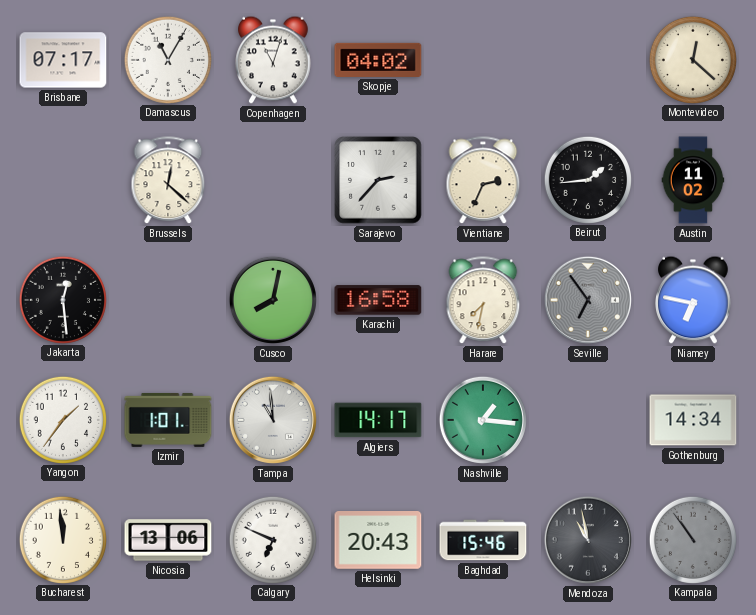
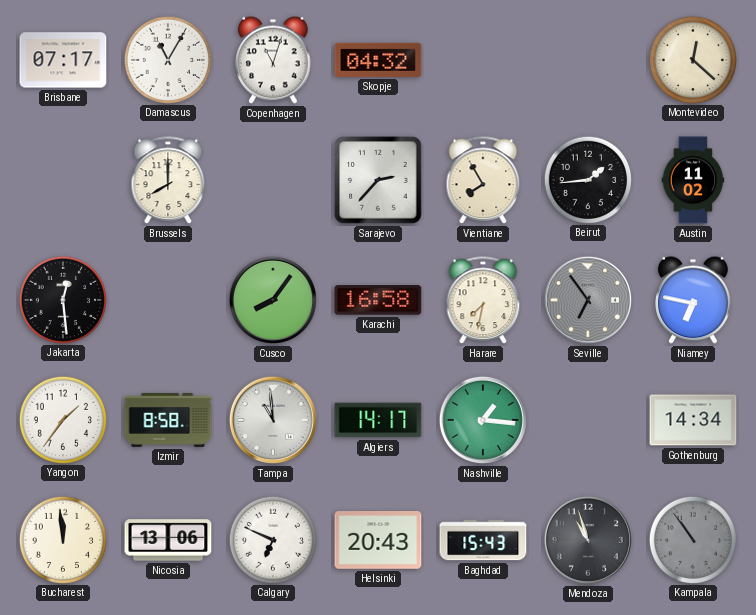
Skopje: 04:02 -> 04:32 (378, 60)
Brussels: 12:22 -> 8:00 (168, 181)
Vientiane: 2:34 -> 7:55 (483, 181)
Cusco: 8:02 -> 8:06 (273, 300)
Izmir: 1:01 -> 8:58 (168, 420)
Baghdad: 15:46 -> 15:43 (483, 540)
Mendoza: 10:58 -> 10:57 (588, 540)
